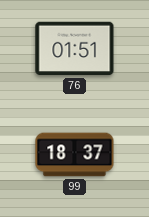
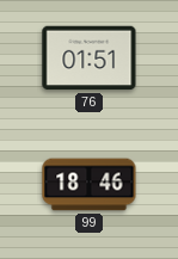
99: 18:37 -> 18:46 (90, 185)
